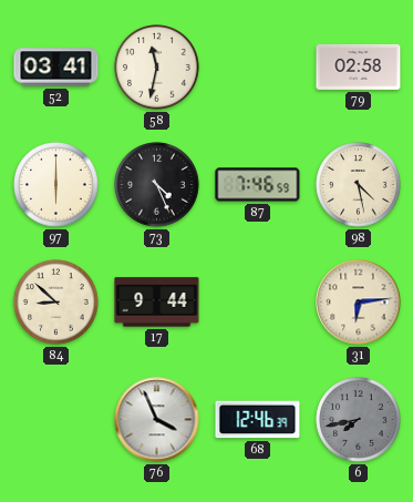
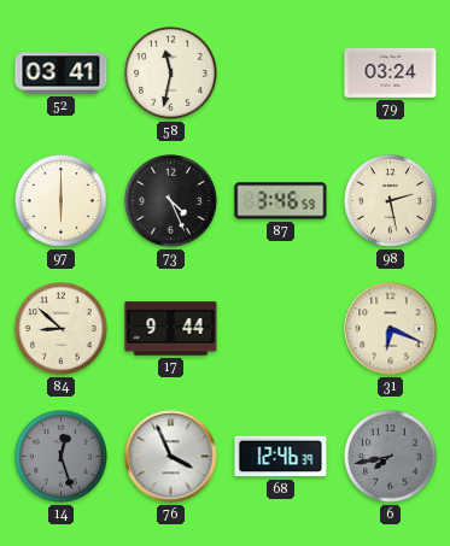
79: 02:58 -> 03:24 (391, 72)
87: 7:46 -> 3:46 (281, 201)
98: 4:28 -> 2:28 (391, 201)
31: 6:14 -> 6:19 (391, 329)
14: none -> 12:27 (62, 457)
